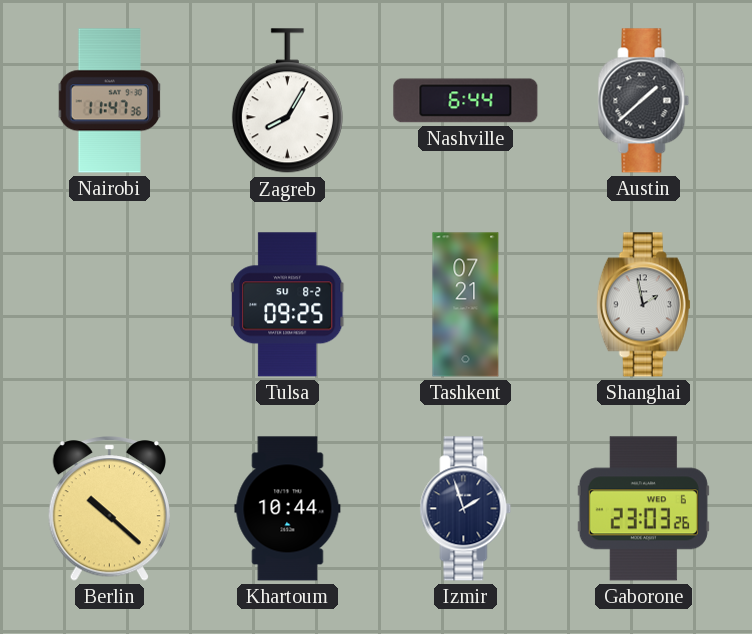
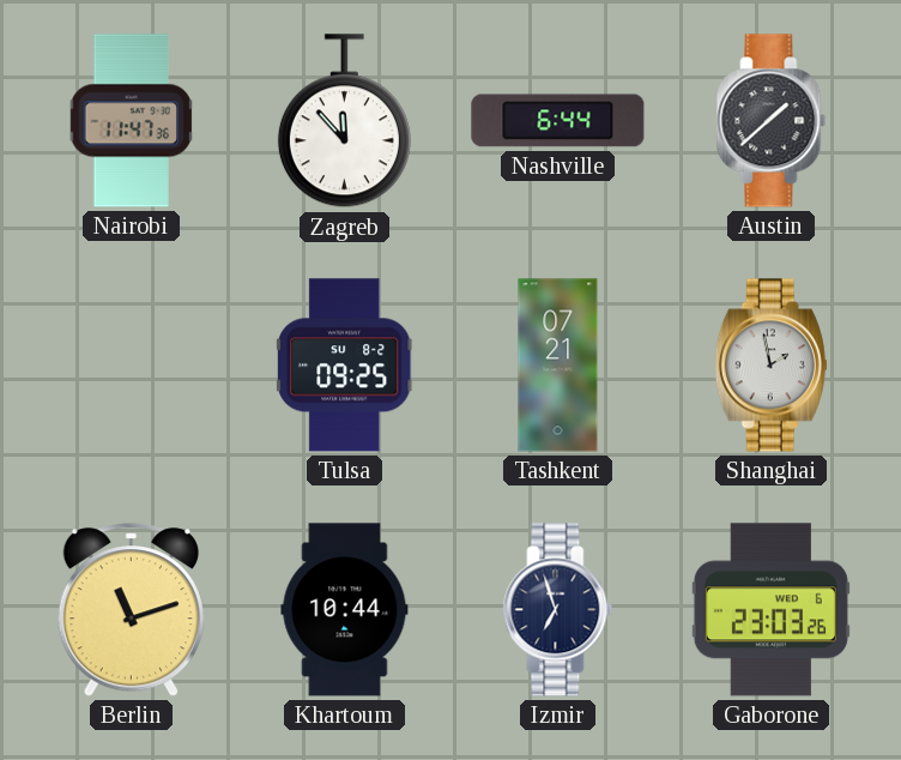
Zagreb: 8:05 -> 11:53 (344, 121)
Berlin: 10:22 -> 11:12 (131, 610)
Izmir: 1:57 -> 6:57 (558, 610)
